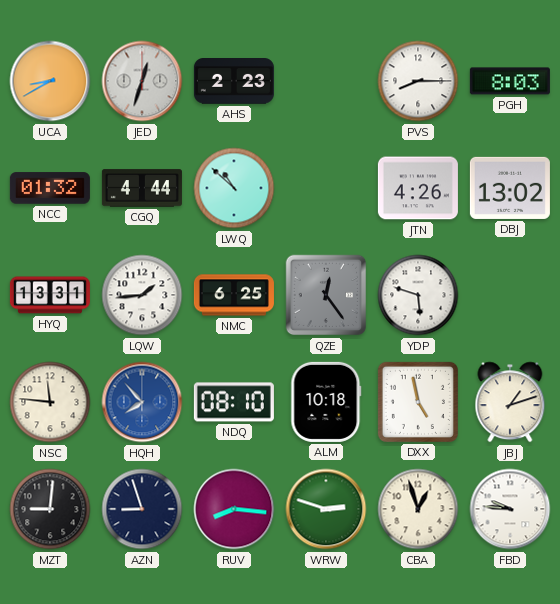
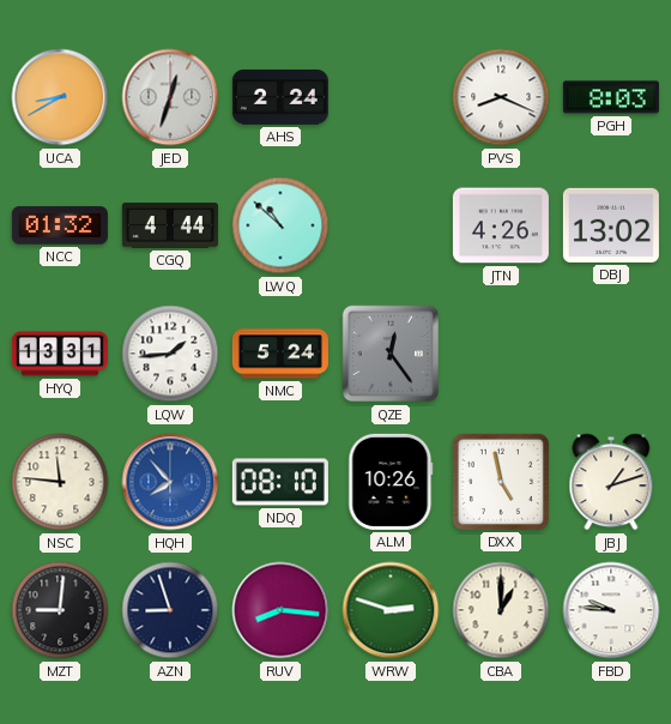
AHS: 2:23 -> 2:24 (280, 98)
PVS: 8:15 -> 8:19 (501, 97)
NMC: 6:25 -> 5:24 (280, 354)
YDP: 5:48 -> none (418, 295)
ALM: 10:18 -> 10:26 (391, 482)
CBA: 12:57 -> 1:00 (501, 610)
